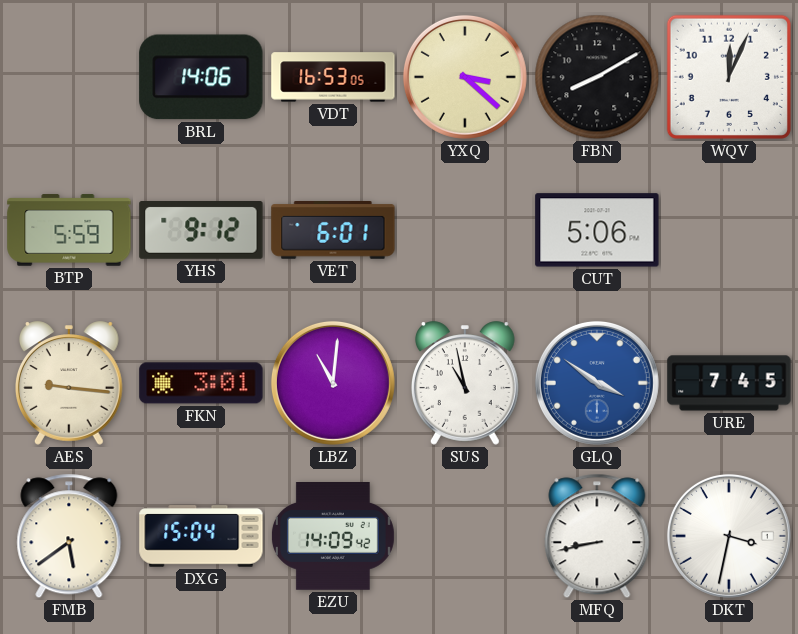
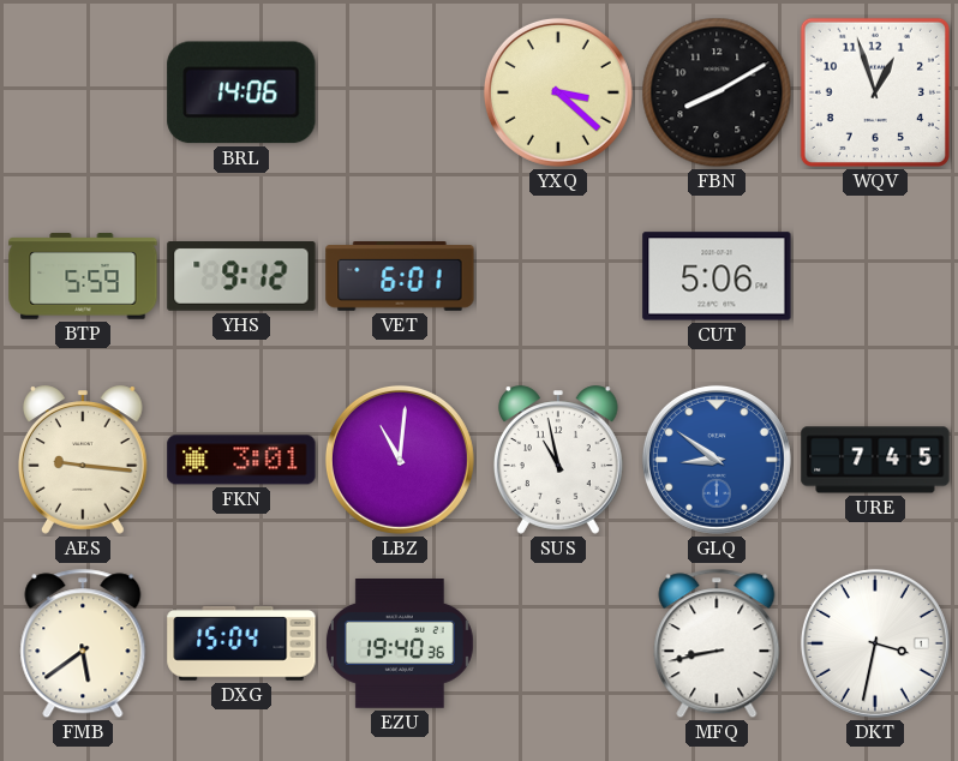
VDT: 16:53 -> none (333, 77)
WQV: 12:04 -> 12:57 (875, 92)
GLQ: 3:51 -> 8:51 (717, 460)
EZU: 14:09 -> 19:40 (400, 645)
